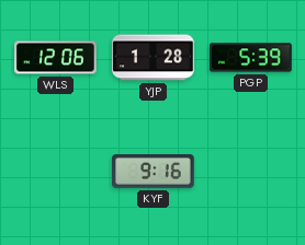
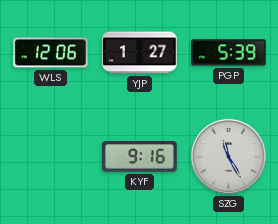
YJP: 1:28 -> 1:27 (140, 53)
SZG: none -> 11:25 (228, 156)
